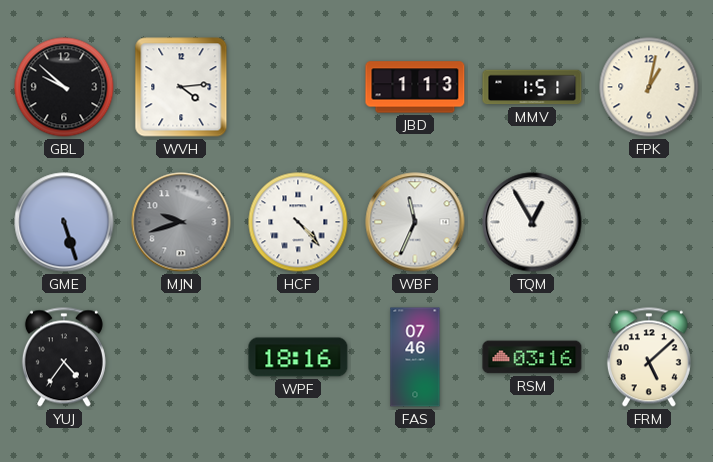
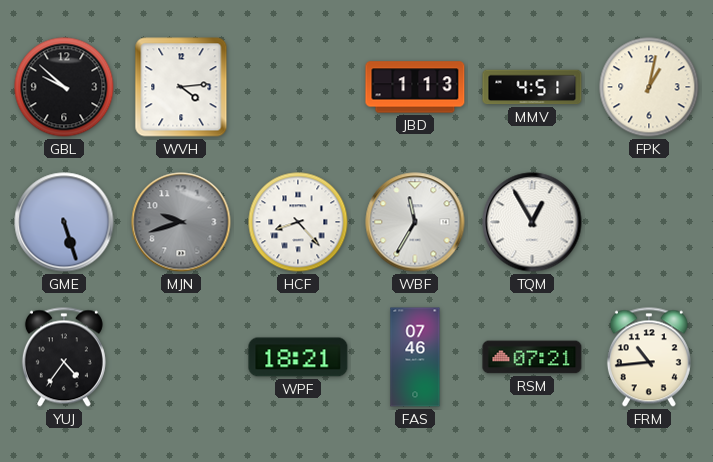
MMV: 1:51 -> 4:51 (532, 87)
HCF: 4:23 -> 8:23 (298, 222)
WBF: 11:34 -> 11:35 (415, 222)
WPF: 18:16 -> 18:21 (298, 357)
RSM: 03:16 -> 07:21 (532, 357)
FRM: 5:08 -> 10:44 (649, 357)
